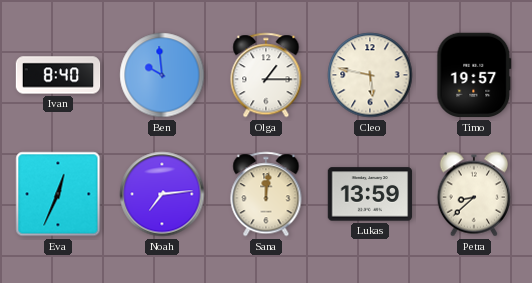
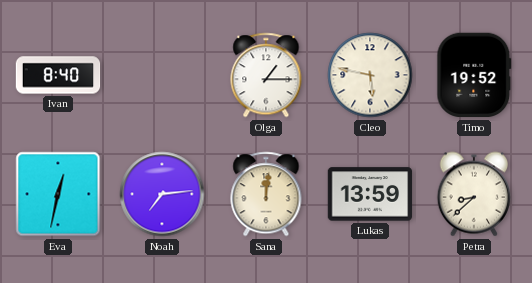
Ben: 9:59 -> none (162, 75)
Timo: 19:57 -> 19:52 (474, 75)
Eva: 12:34 -> 12:32 (58, 194)
